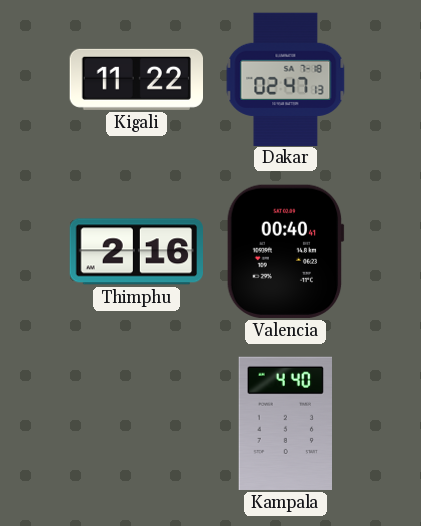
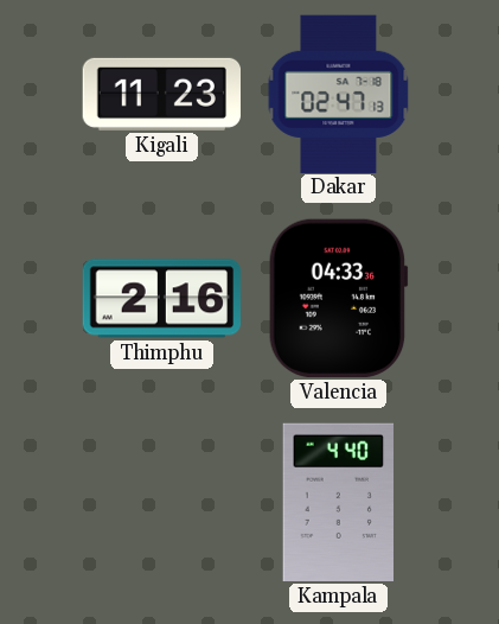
Kigali: 11:22 -> 11:23 (161, 94)
Valencia: 00:40 -> 04:33 (338, 298)
